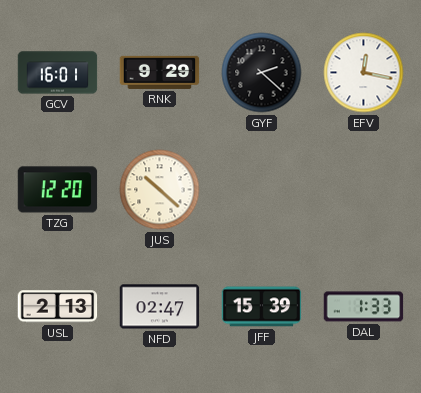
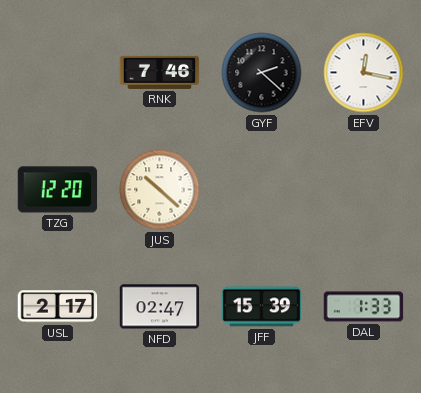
GCV: 16:01 -> none (58, 73)
RNK: 9:29 -> 7:46 (160, 72)
USL: 2:13 -> 2:17 (58, 307)
